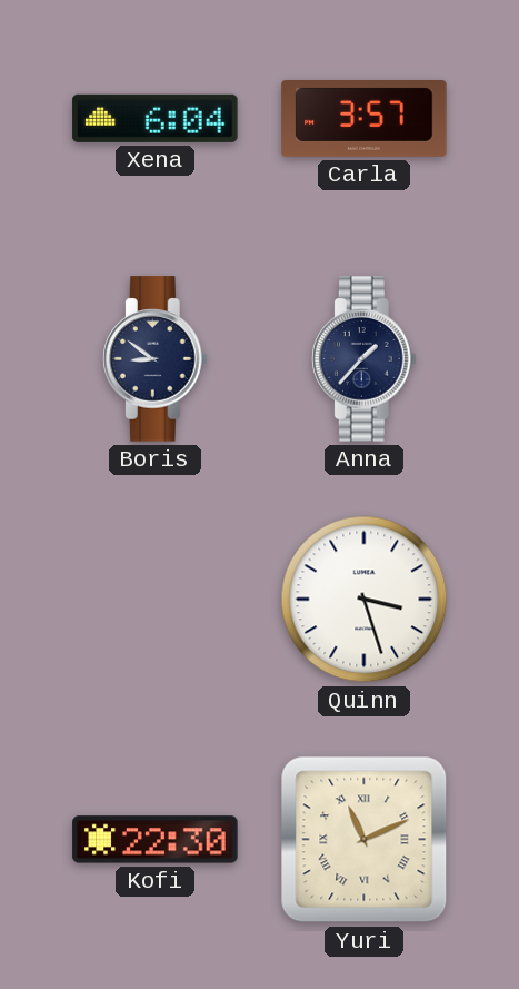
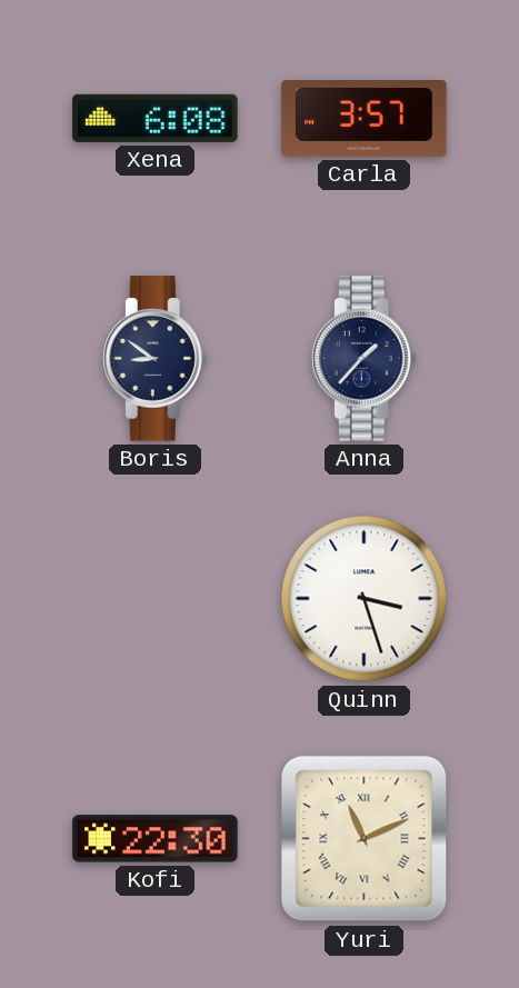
Xena: 6:04 -> 6:08 (156, 118)
